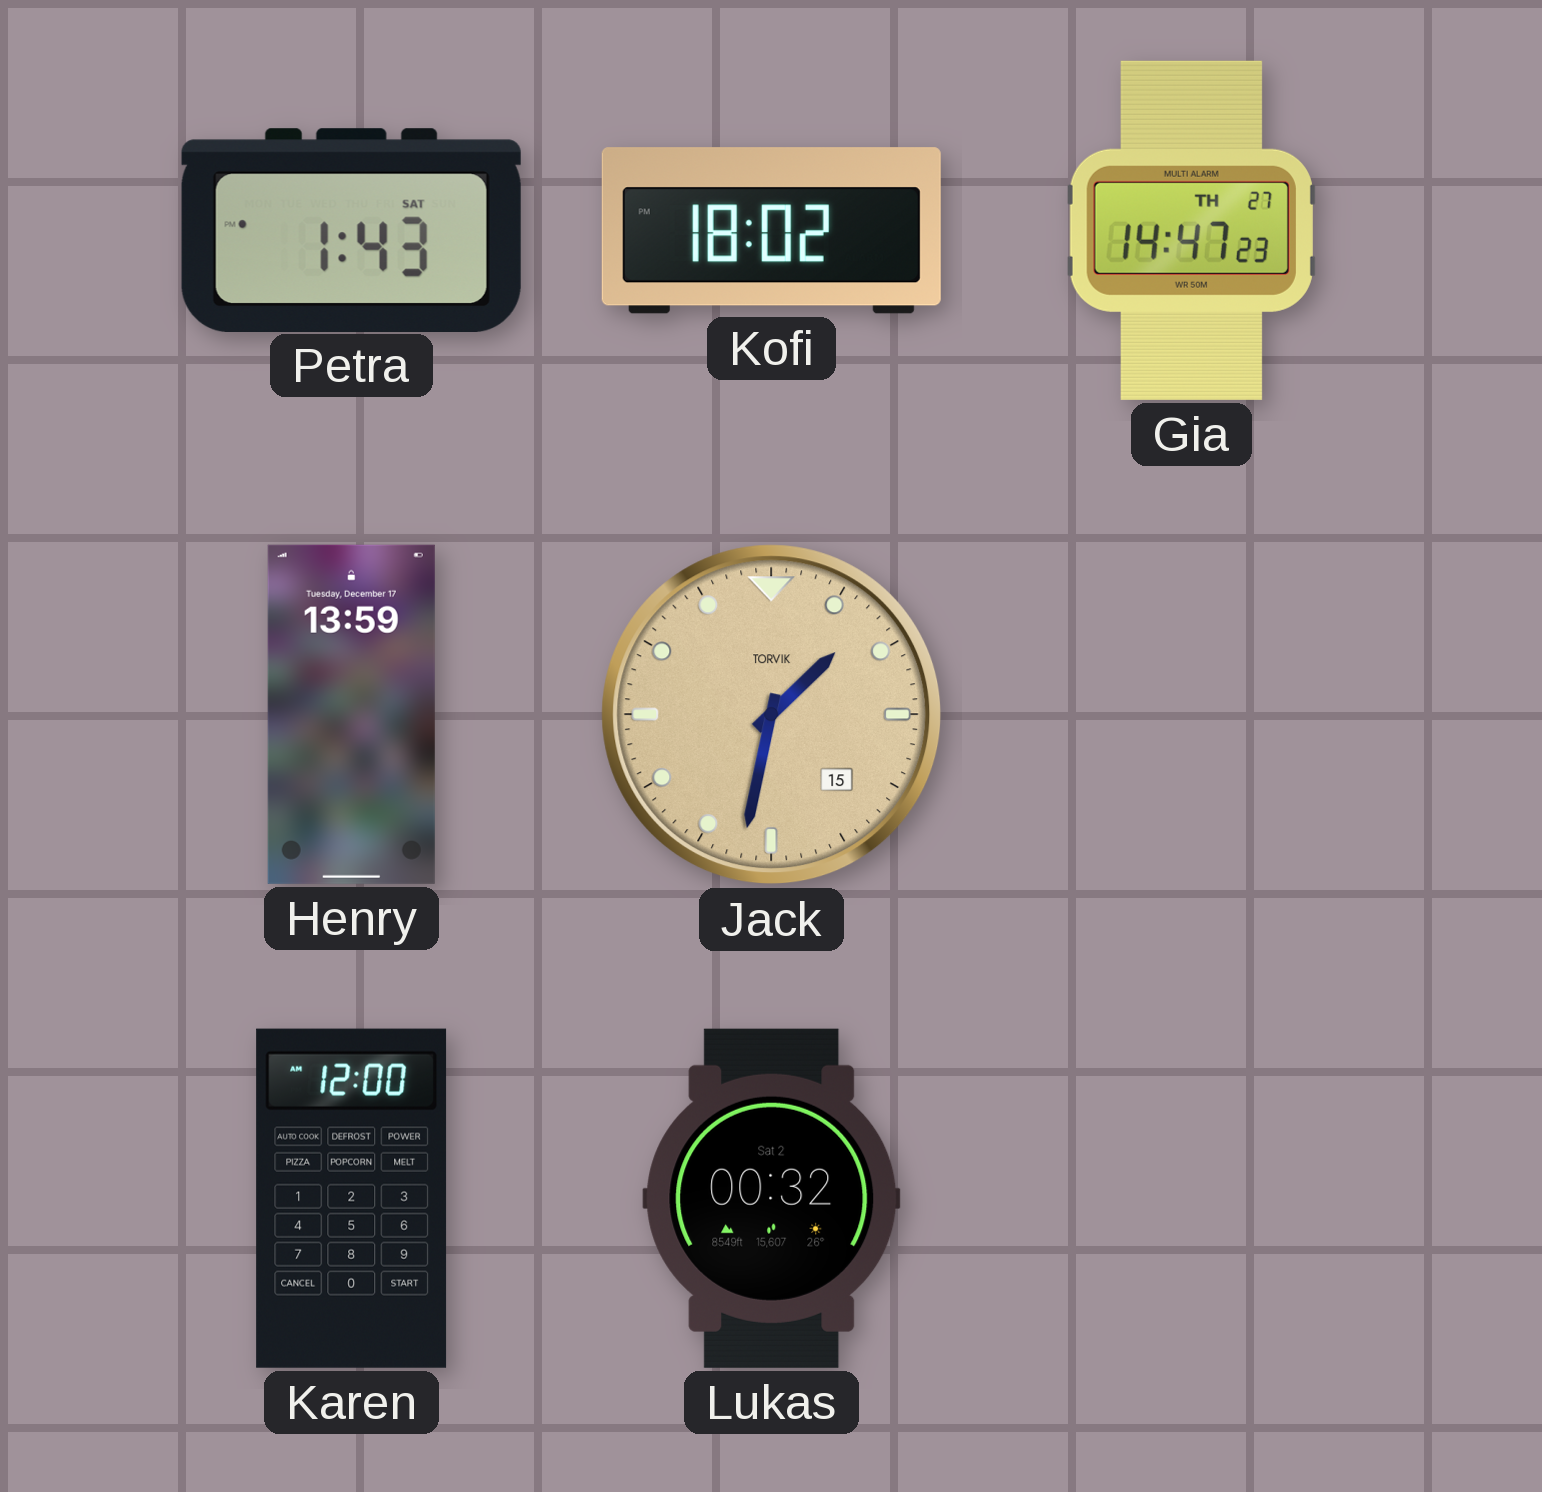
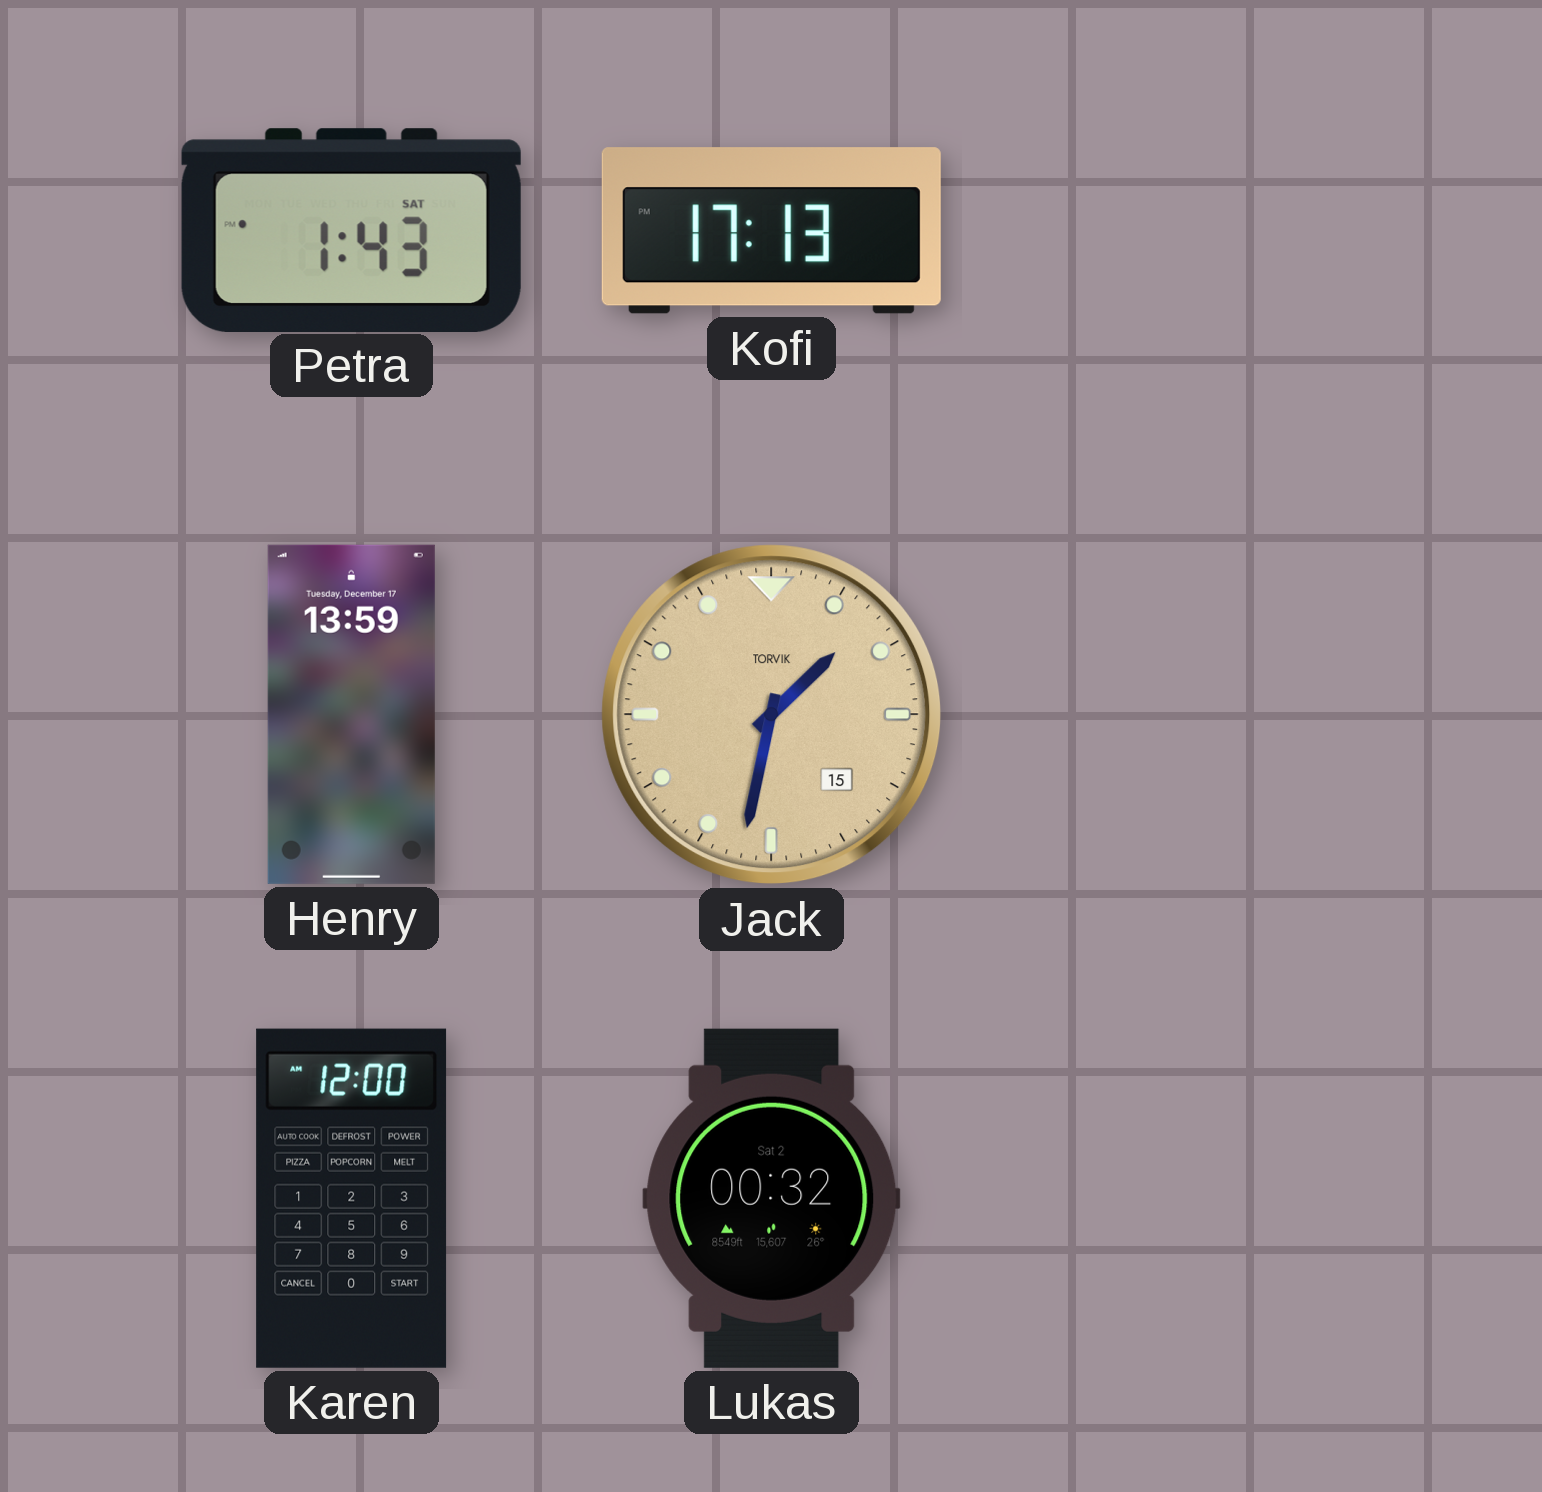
Kofi: 18:02 -> 17:13 (771, 231)
Gia: 14:47 -> none (1191, 230)
